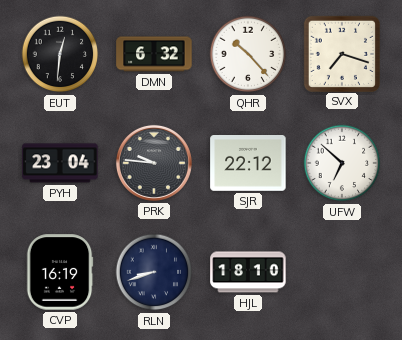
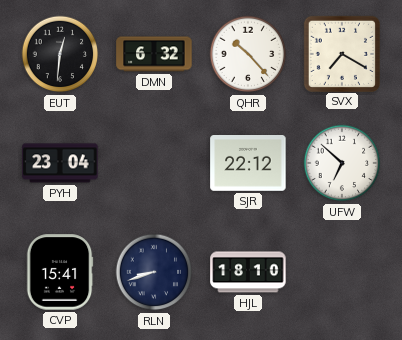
SVX: 7:18 -> 7:20 (341, 53)
PRK: 9:46 -> none (154, 163)
CVP: 16:19 -> 15:41 (60, 272)
